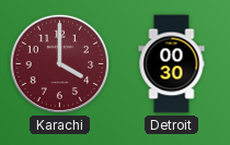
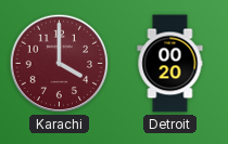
Detroit: 00:30 -> 00:20 (170, 64)
